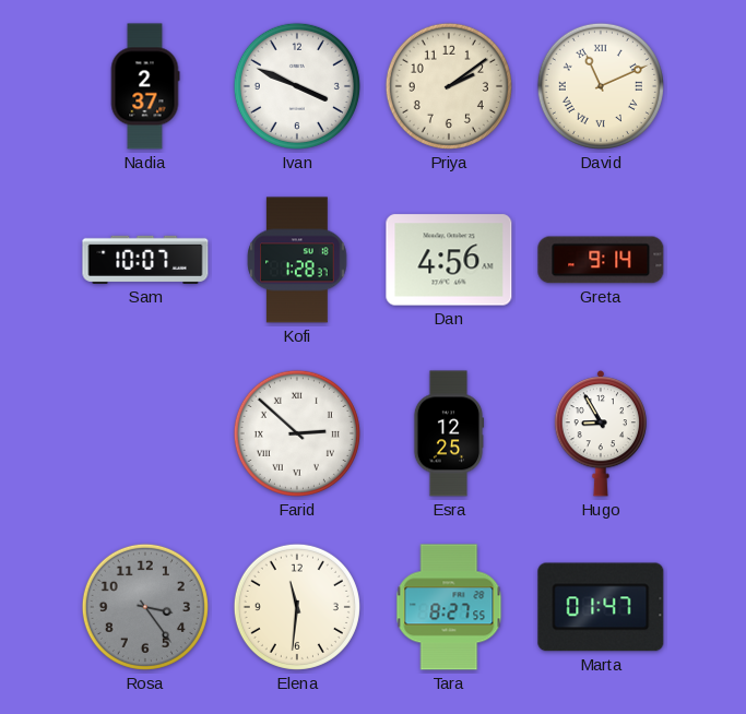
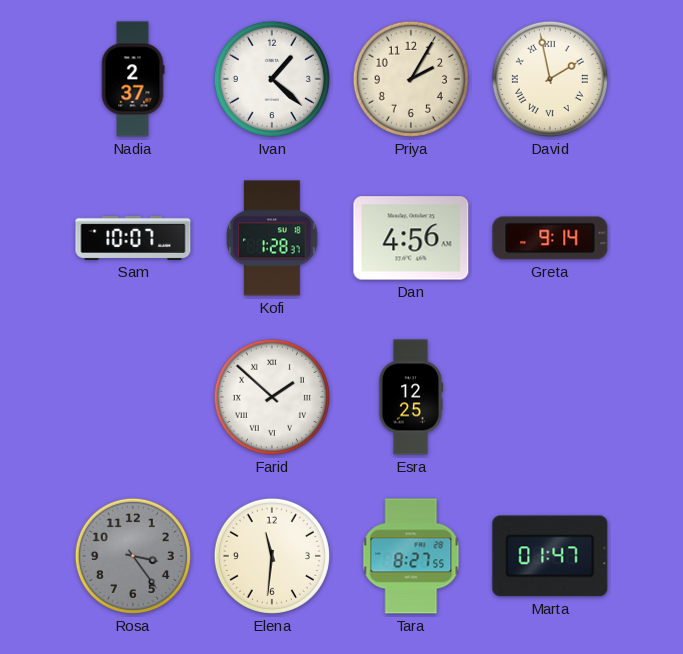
Ivan: 3:49 -> 1:22 (272, 79)
Priya: 2:09 -> 2:05 (411, 79)
David: 11:11 -> 1:58 (550, 79)
Farid: 2:52 -> 1:52 (272, 397)
Hugo: 8:55 -> none (600, 433)
